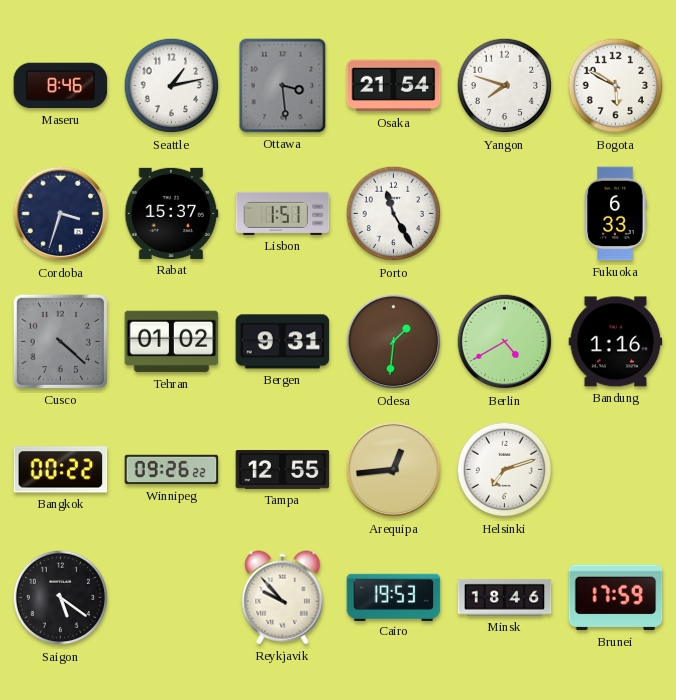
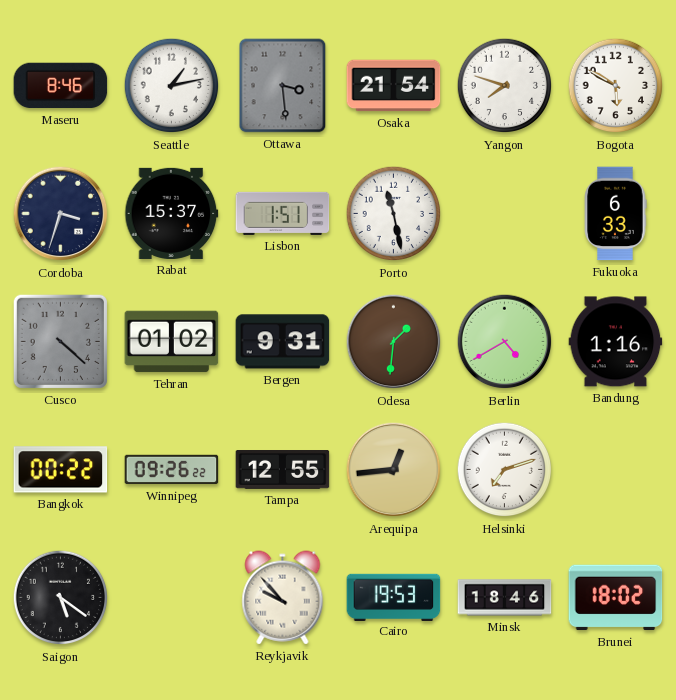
Porto: 11:25 -> 11:28 (394, 214)
Brunei: 17:59 -> 18:02 (616, 598)
